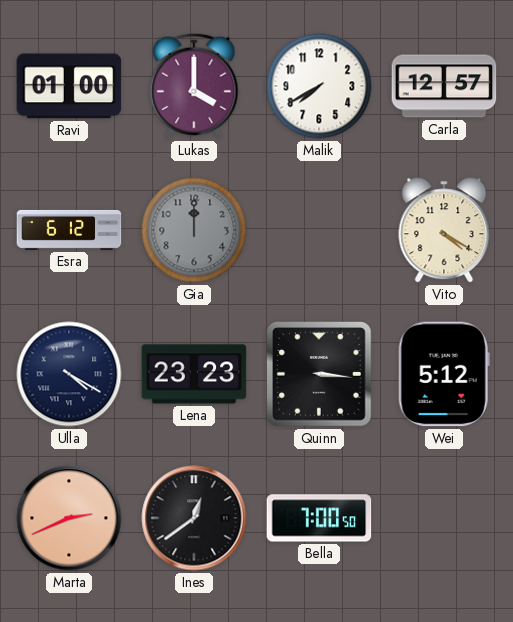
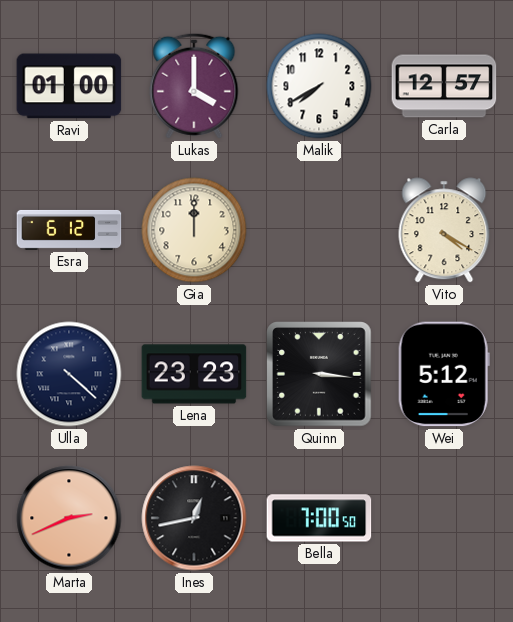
Gia dial: grey -> cream (194, 230)
Ulla: 4:20 -> 4:22 (69, 374)
Ines: 12:39 -> 12:43 (194, 518)
